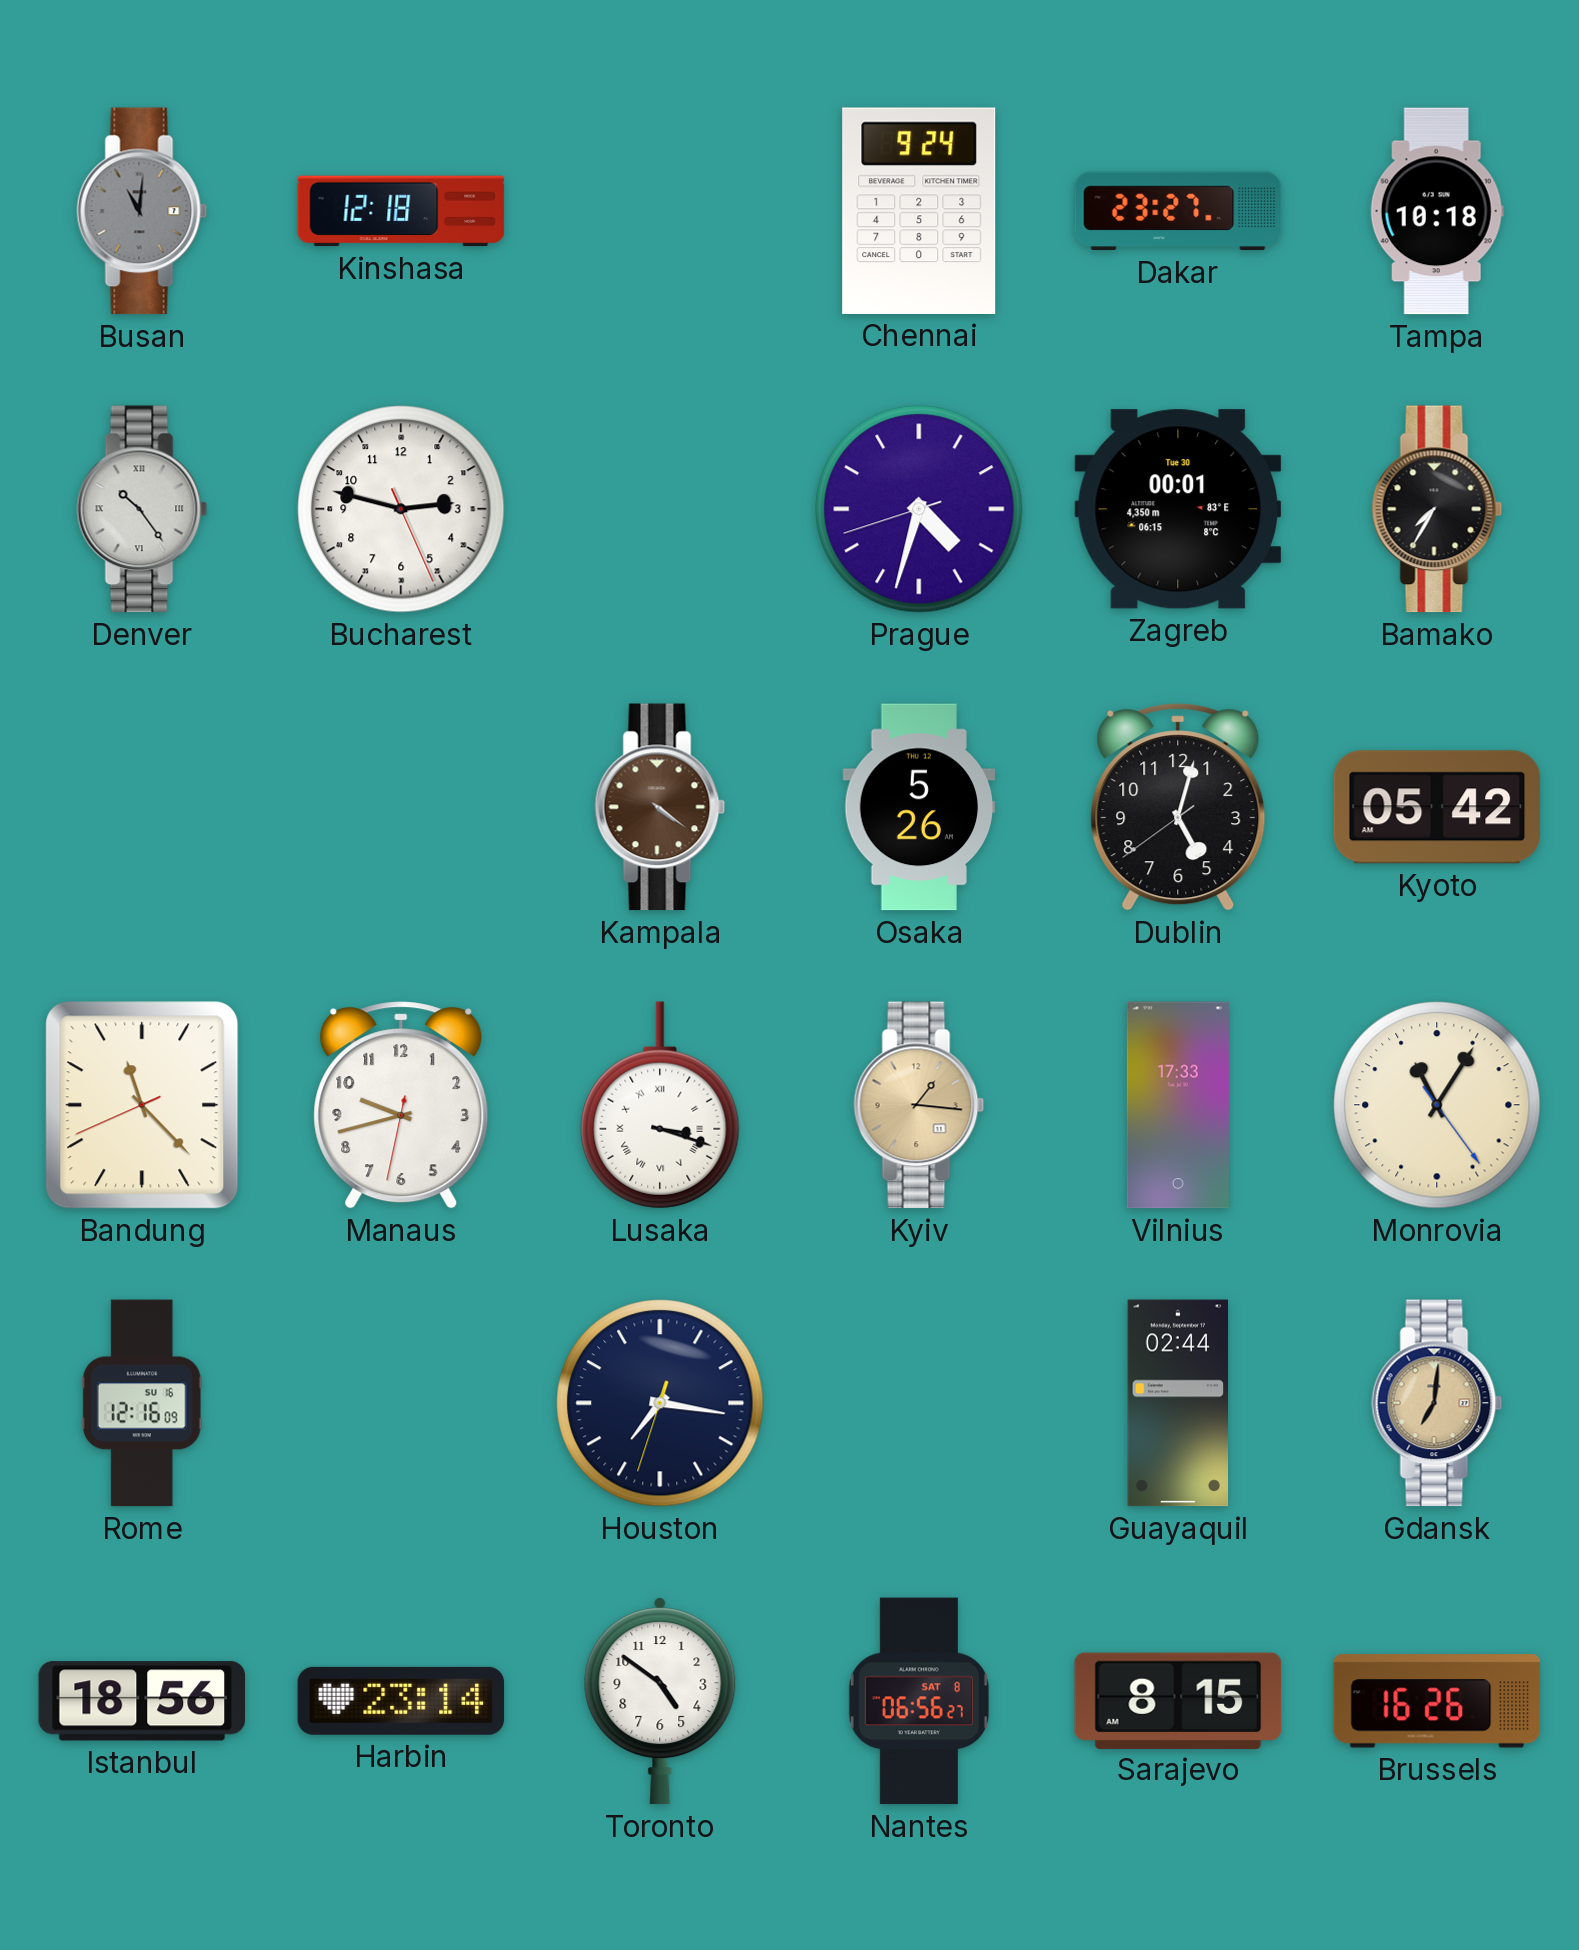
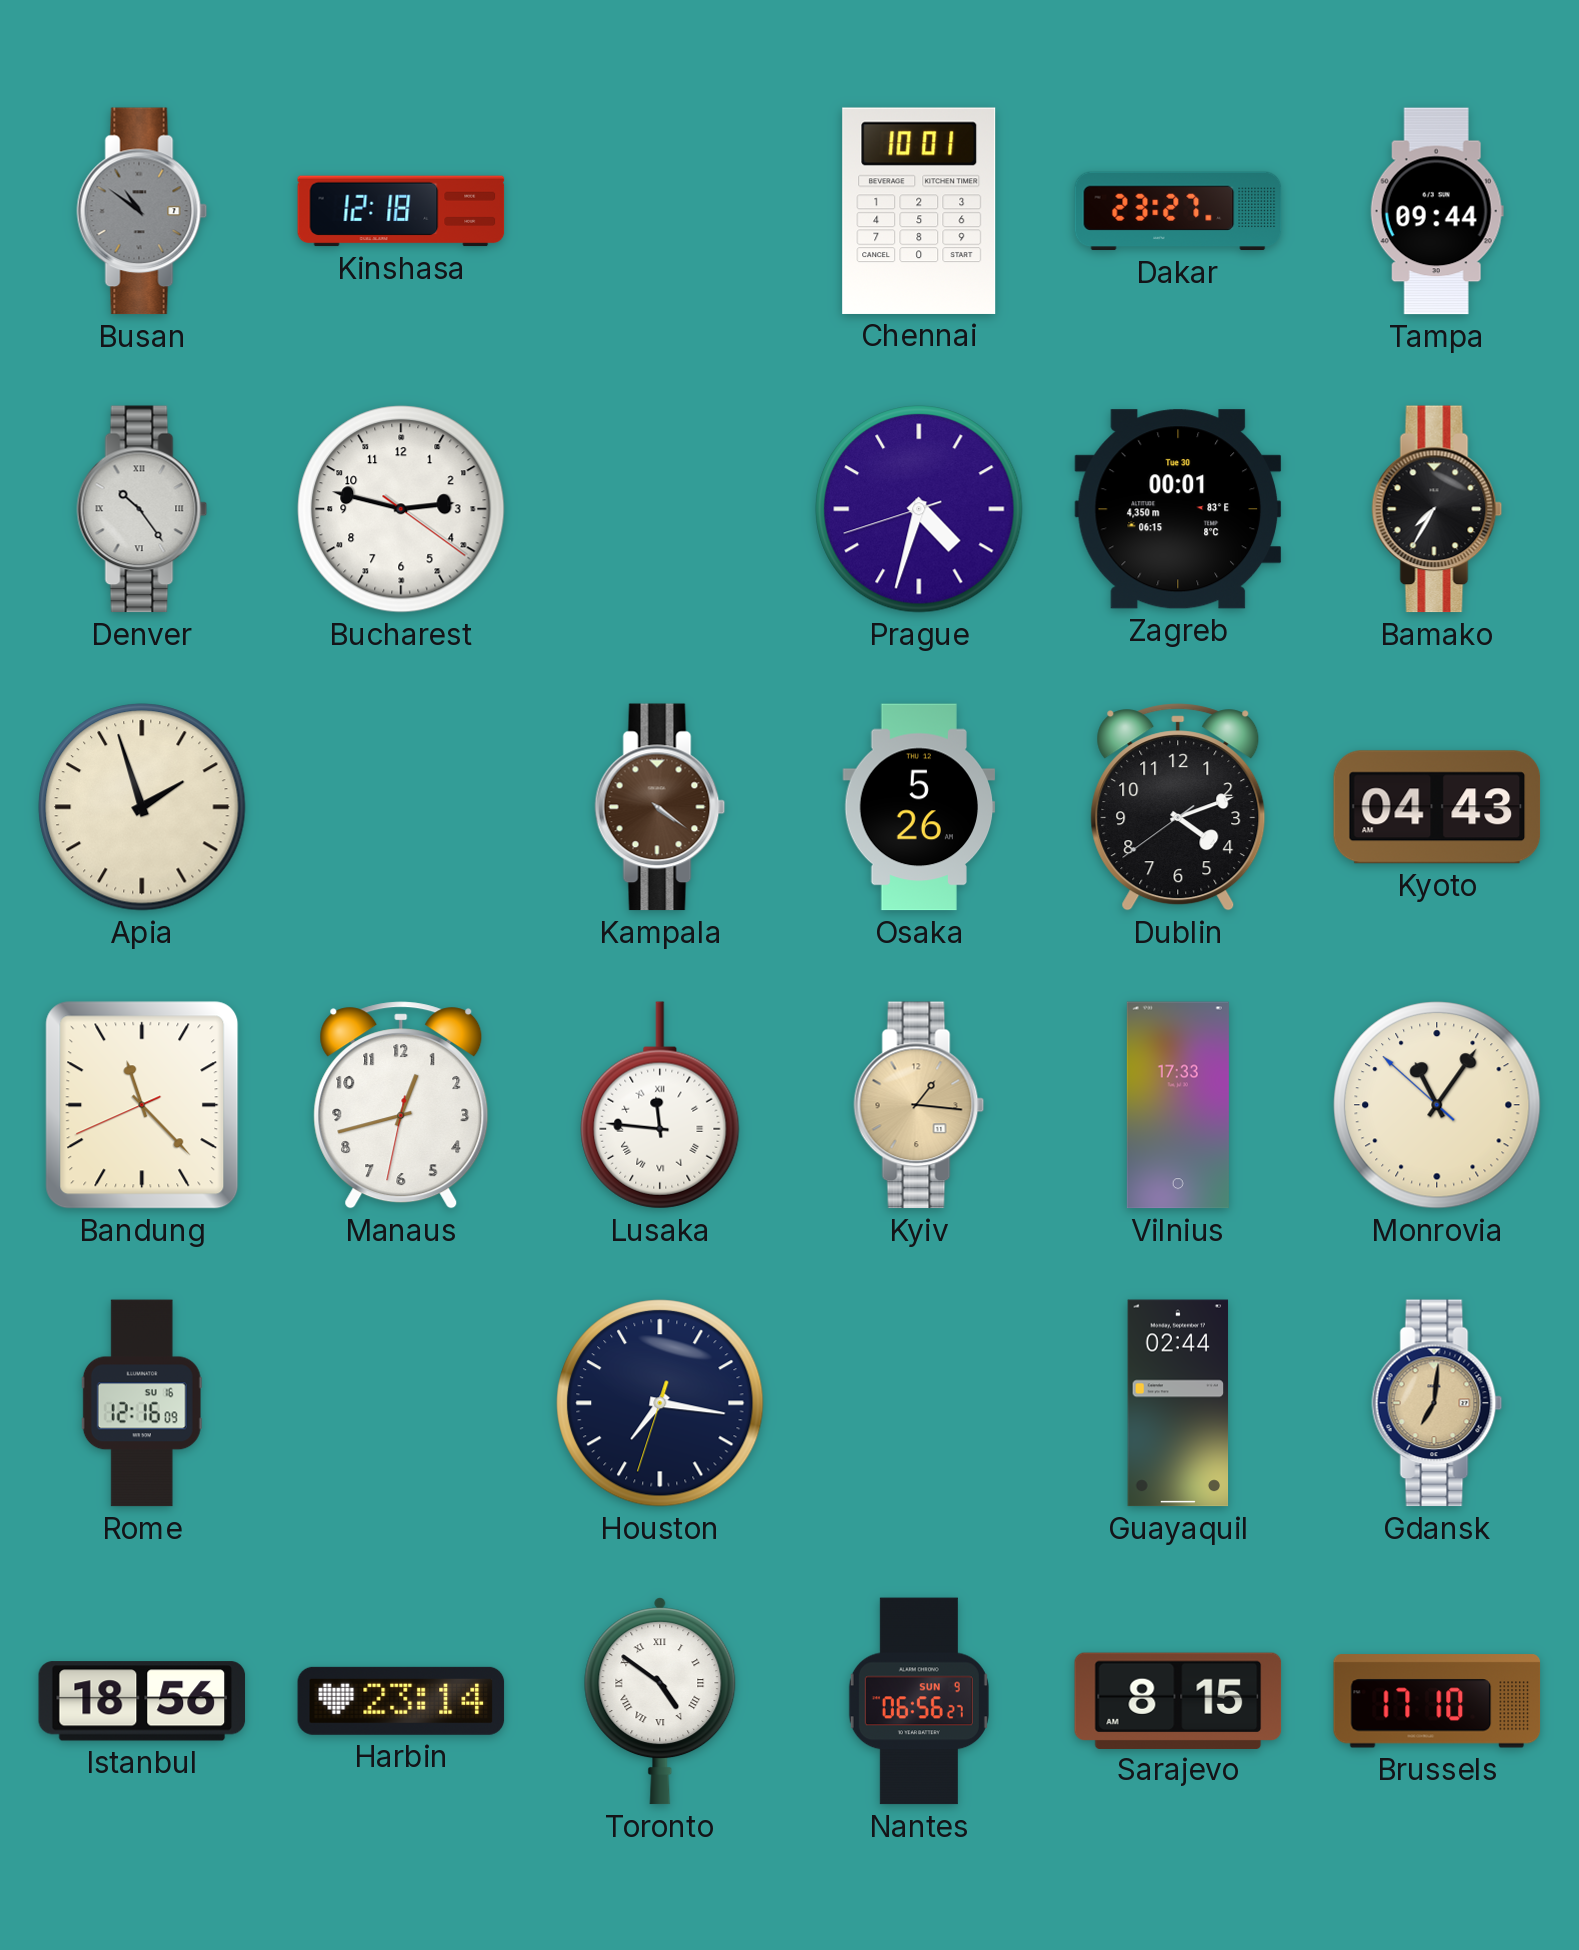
Busan: 11:01 -> 10:51 (142, 211)
Chennai: 9:24 -> 10:01 (919, 211)
Tampa: 10:18 -> 09:44 (1437, 211)
Bucharest: 2:47:26 -> 2:47:21 (401, 509)
Apia: none -> 1:57 (142, 807)
Dublin: 5:02 -> 4:11 (1178, 807)
Kyoto: 05:42 -> 04:43 (1437, 807)
Manaus: 9:42 -> 12:42 (401, 1105)
Lusaka: 3:18 -> 11:46 (660, 1105)
Monrovia: 11:05:24 -> 11:05:52 (1437, 1105)
Toronto numerals: Arabic -> Roman (660, 1701)
Nantes date: SAT 8 -> SUN 9 (919, 1701)
Brussels: 16:26 -> 17:10 (1437, 1701)
